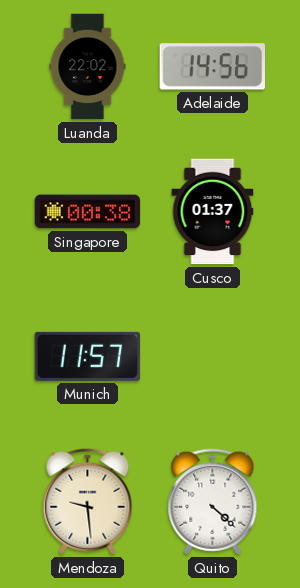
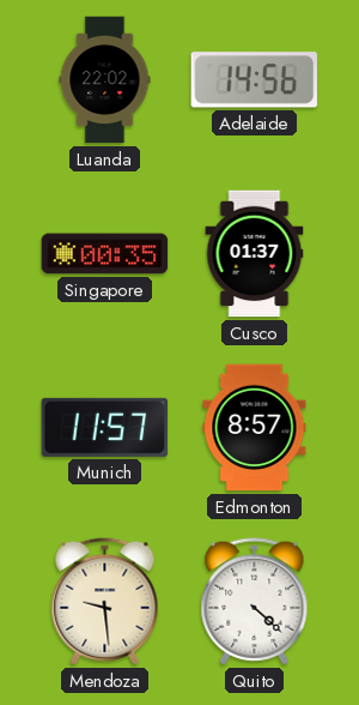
Singapore: 00:38 -> 00:35 (105, 254)
Edmonton: none -> 8:57 (255, 428)
